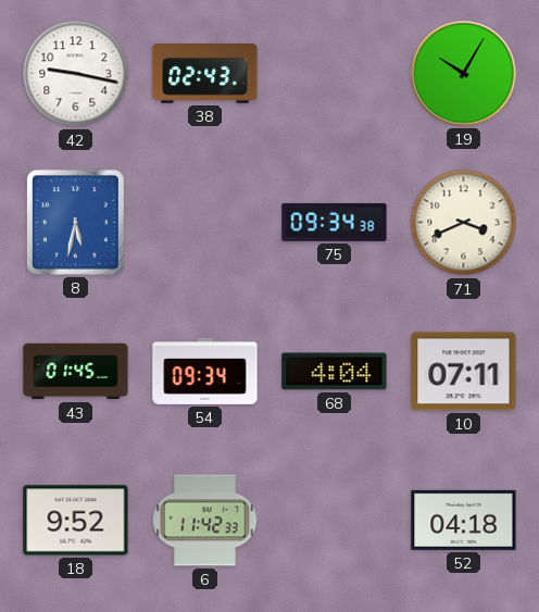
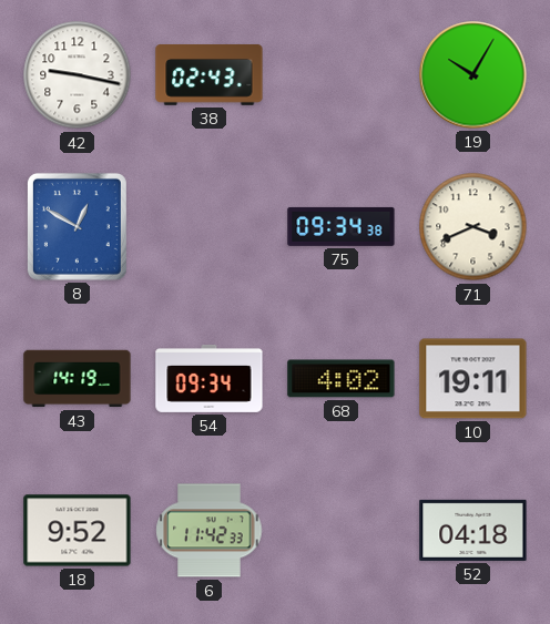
8: 5:32 -> 12:50 (77, 226)
43: 01:45 -> 14:19 (78, 379)
68: 4:04 -> 4:02 (342, 379)
10: 07:11 -> 19:11 (473, 379)
